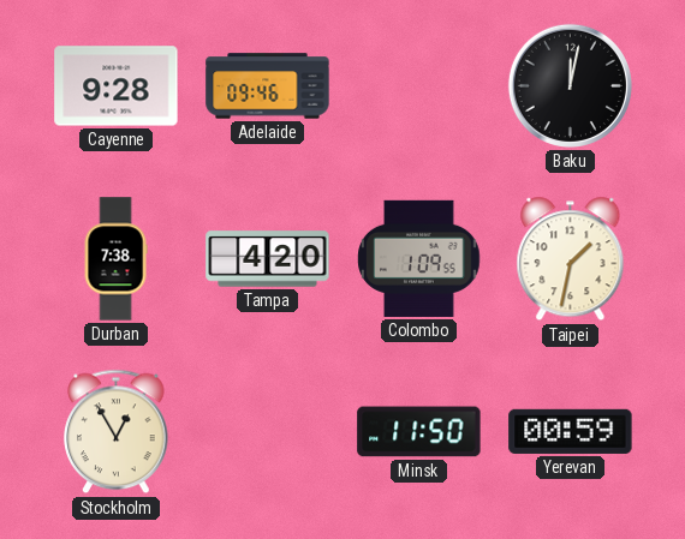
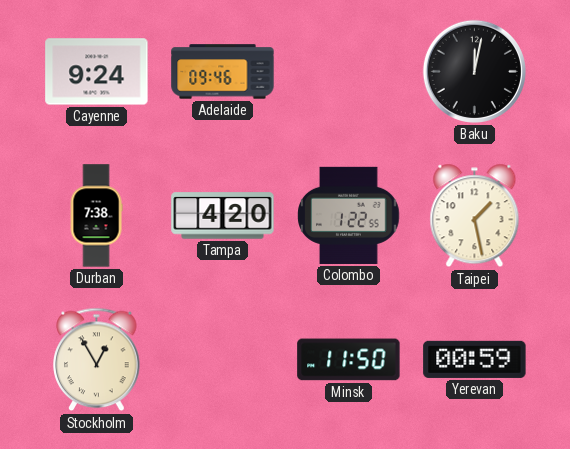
Cayenne: 9:28 -> 9:24 (97, 72)
Colombo: 1:09 -> 1:22 (349, 215)
Taipei: 1:32 -> 1:28 (475, 216)
